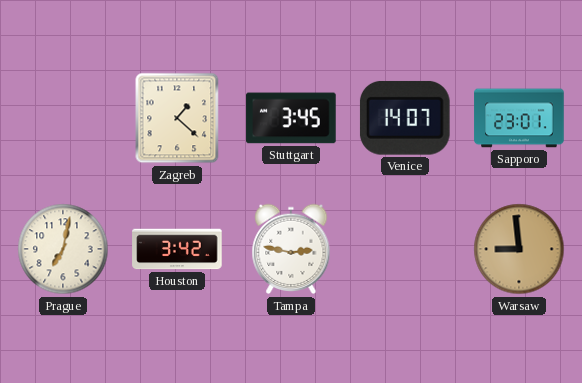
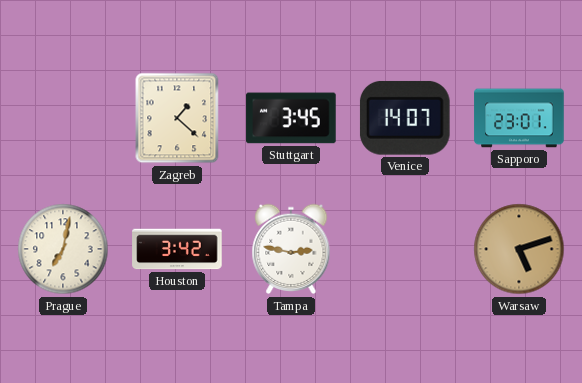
Warsaw: 8:59 -> 5:12 (519, 249)
